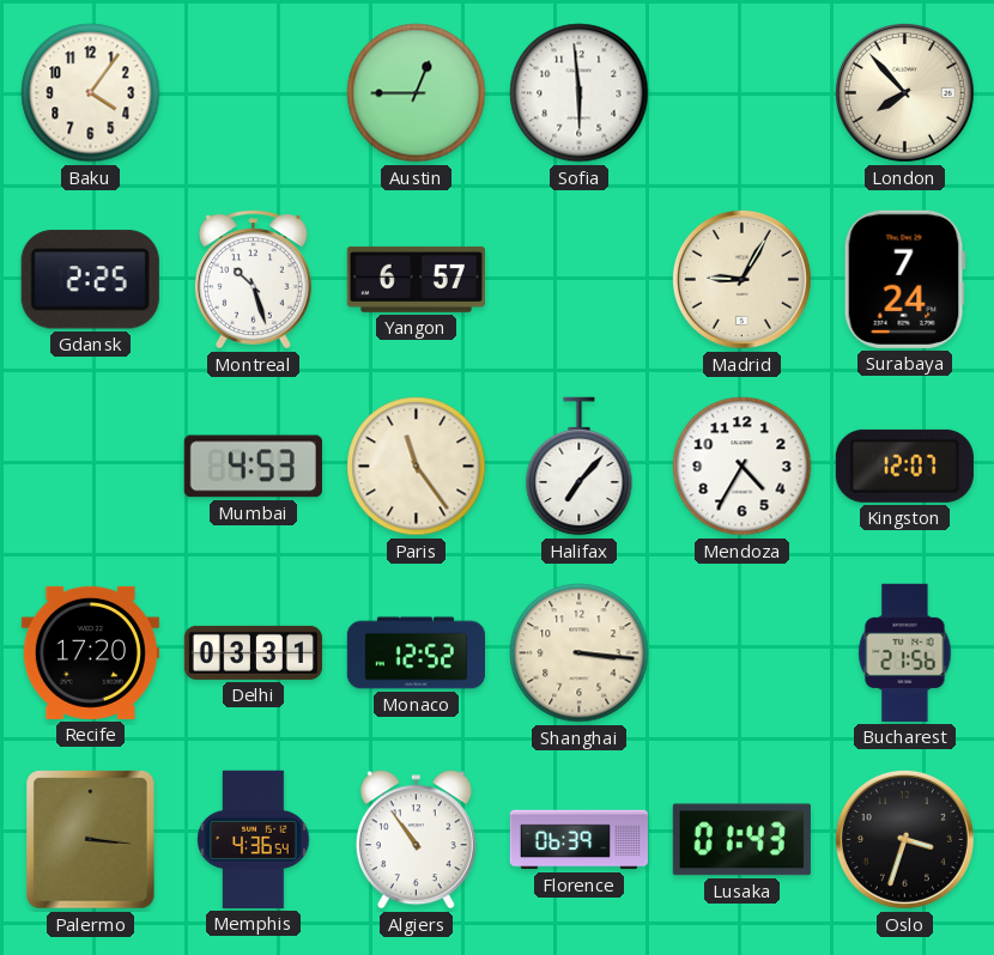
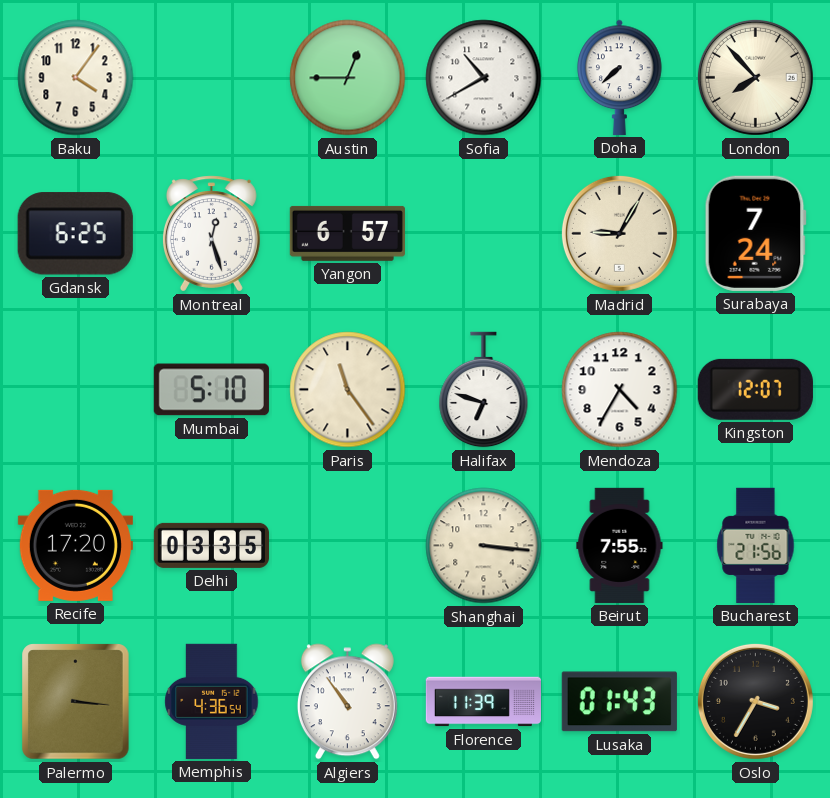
Sofia: 5:59 -> 10:40 (484, 78)
Doha: none -> 7:38 (620, 77)
Gdansk: 2:25 -> 6:25 (75, 234)
Montreal: 10:27 -> 12:27 (211, 234)
Mumbai: 4:53 -> 5:10 (211, 390)
Halifax: 7:07 -> 6:48 (484, 390)
Delhi: 03:31 -> 03:35 (211, 545)
Monaco: 12:52 -> none (416, 653)
Beirut: none -> 7:55 (620, 545)
Florence: 06:39 -> 11:39 (483, 702)
Oslo: 3:33 -> 3:35 (755, 701)
